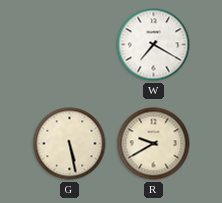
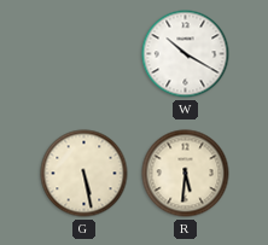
W: 7:20 -> 10:20 (186, 54)
R: 9:40 -> 5:31 (186, 174)
